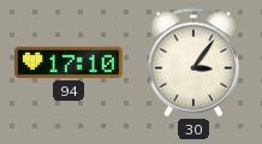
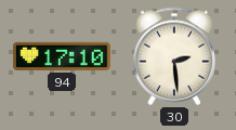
30: 3:06 -> 2:29 (174, 56)
